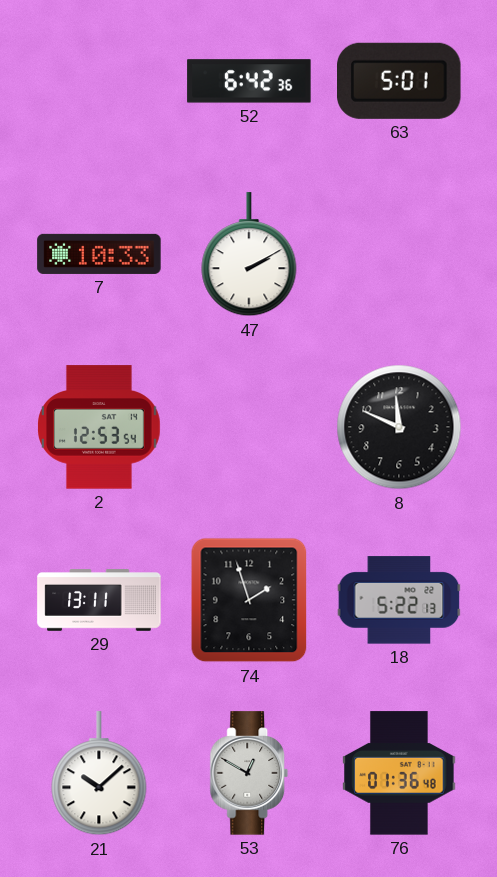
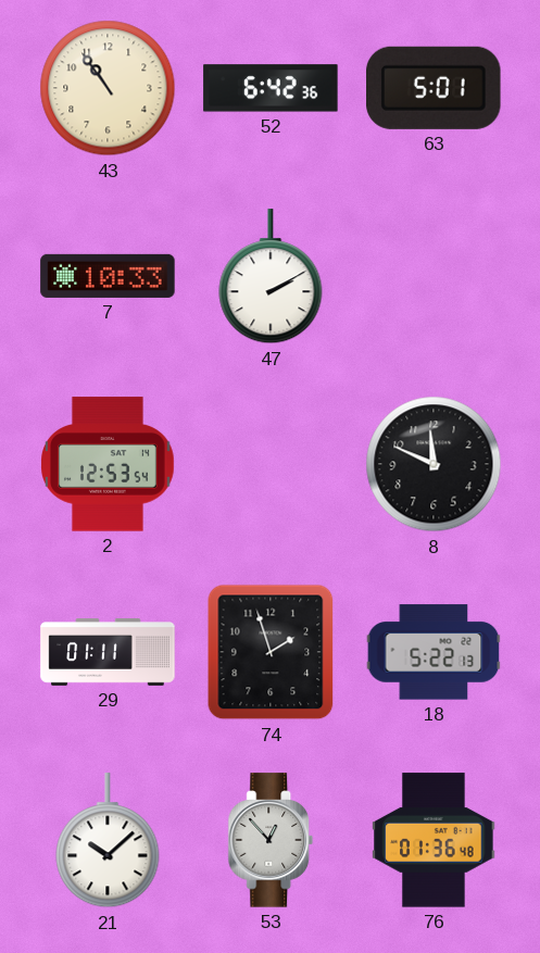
43: none -> 10:54 (108, 88)
29: 13:11 -> 01:11 (108, 652)
53: 12:50 -> 12:53 (271, 840)
